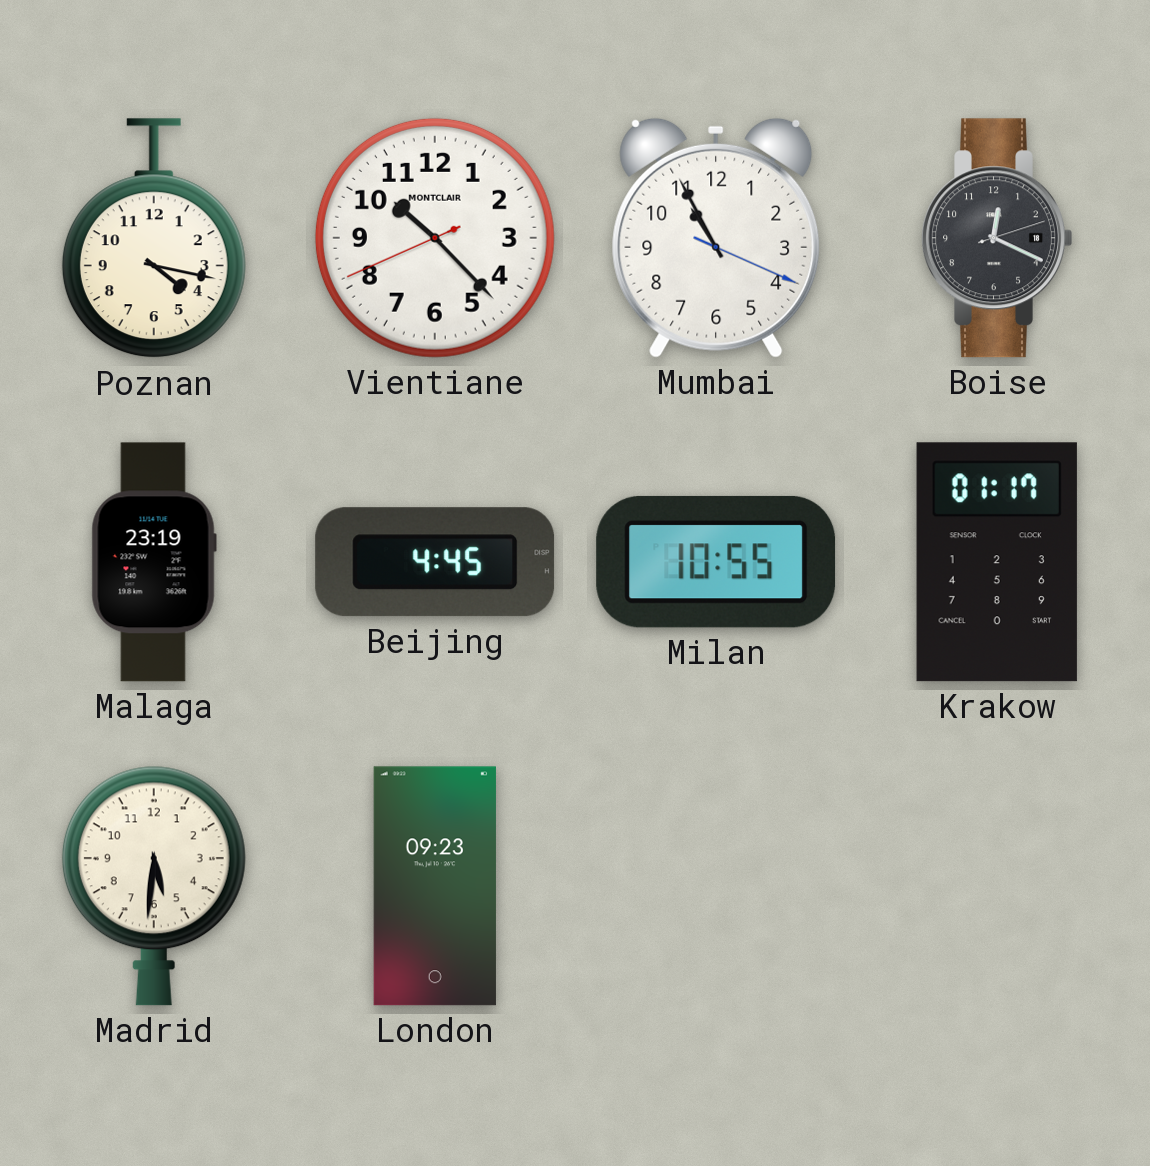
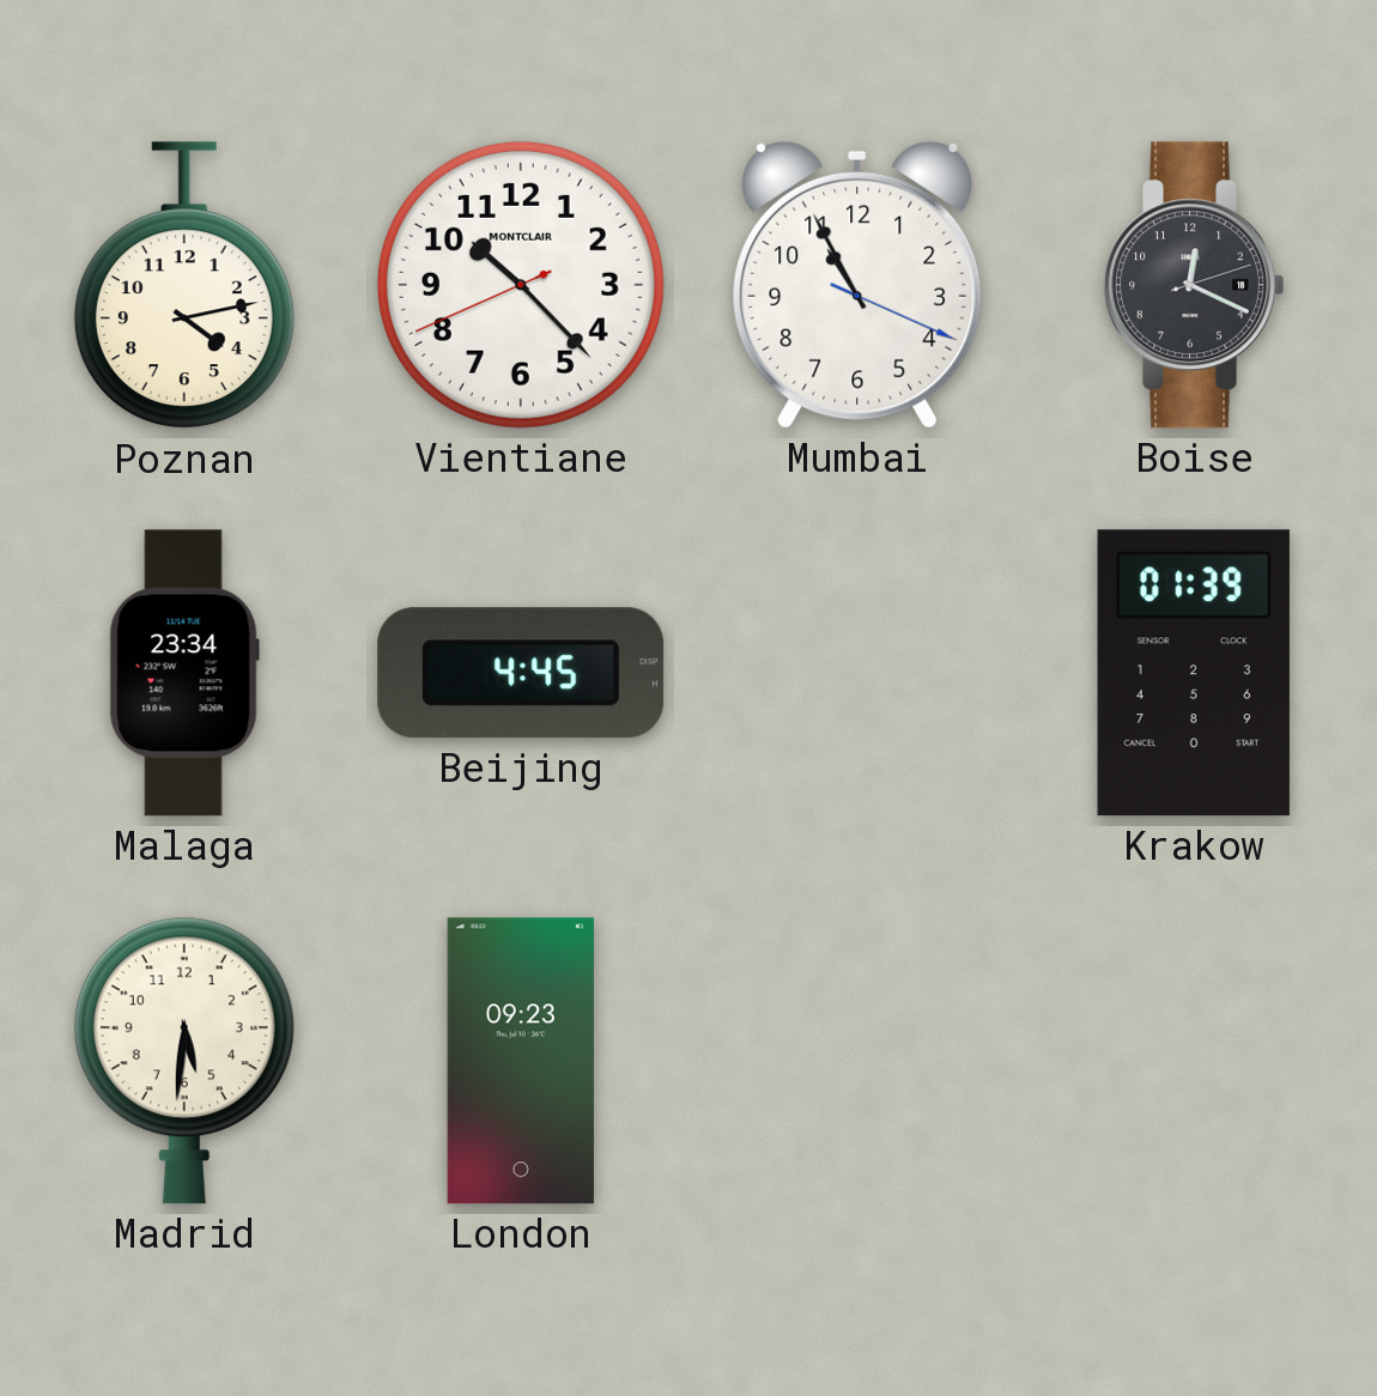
Poznan: 4:17 -> 4:13 (184, 286)
Malaga: 23:19 -> 23:34 (184, 673)
Milan: 10:55 -> none (716, 562)
Krakow: 01:17 -> 01:39 (1194, 673)
